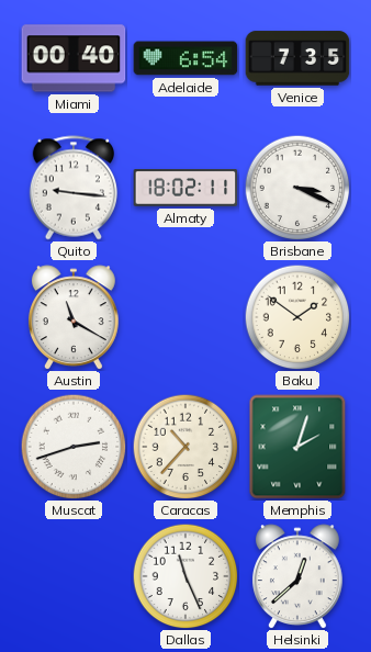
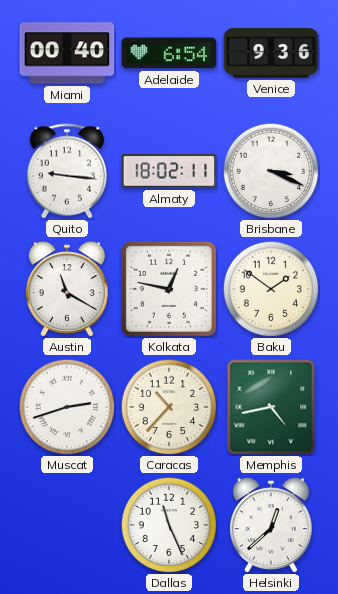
Venice: 7:35 -> 9:36 (271, 53)
Kolkata: none -> 12:47 (169, 289)
Memphis: 2:03 -> 4:43 (271, 407)
